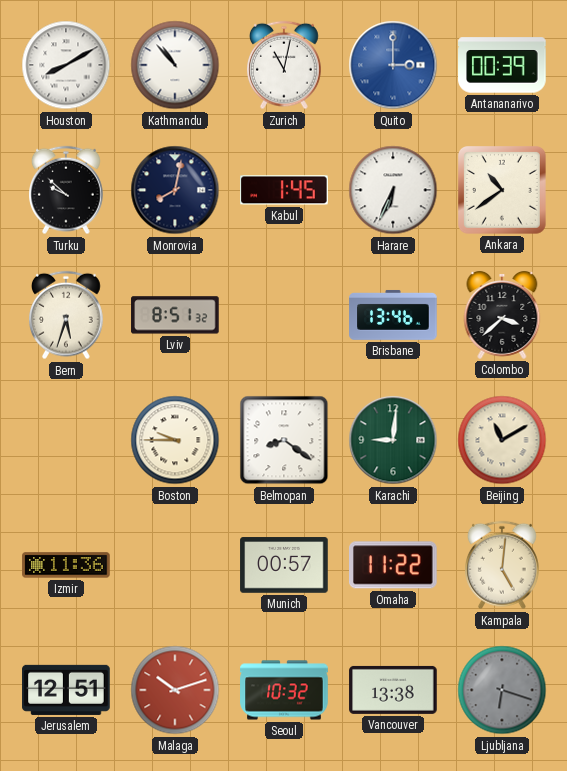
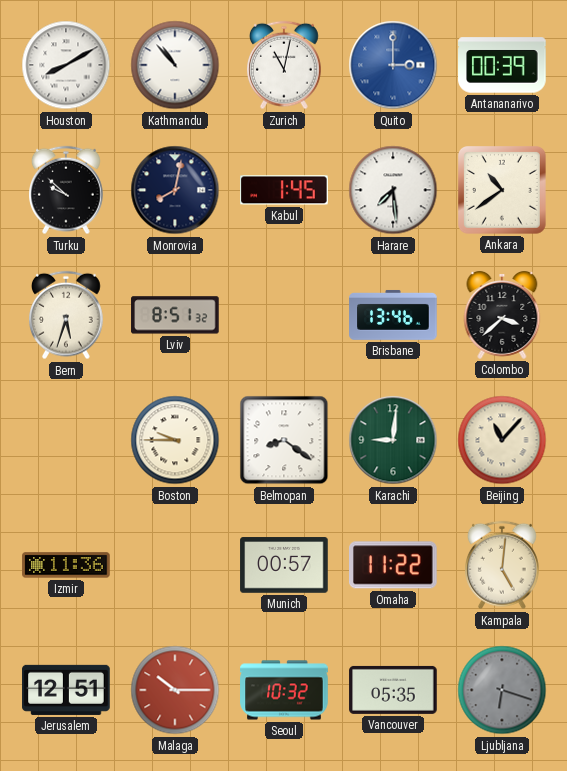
Harare: 6:34 -> 7:29 (393, 190)
Beijing: 11:10 -> 11:07 (502, 440)
Malaga: 10:12 -> 10:15 (175, 690)
Vancouver: 13:38 -> 05:35 (393, 690)
